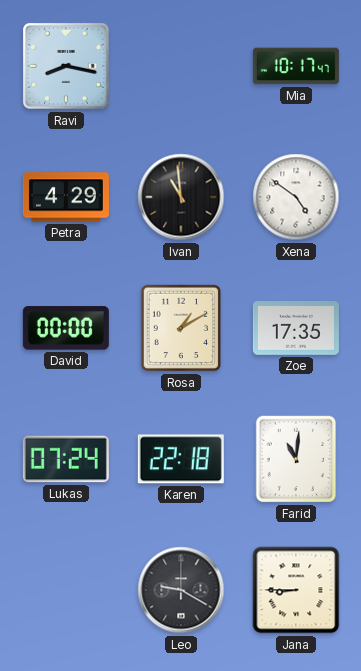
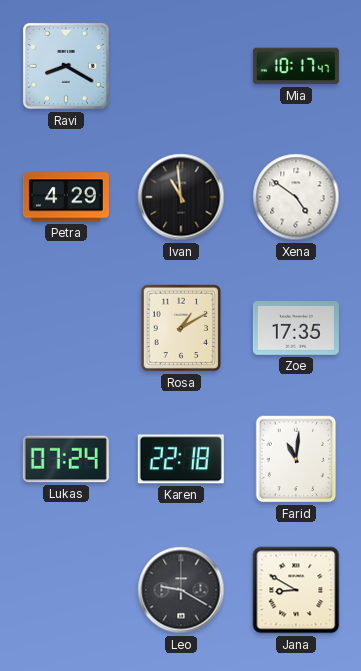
Ravi: 8:17 -> 8:20 (67, 67)
David: 00:00 -> none (66, 328)
Jana: 8:45 -> 8:50 (296, 590)
